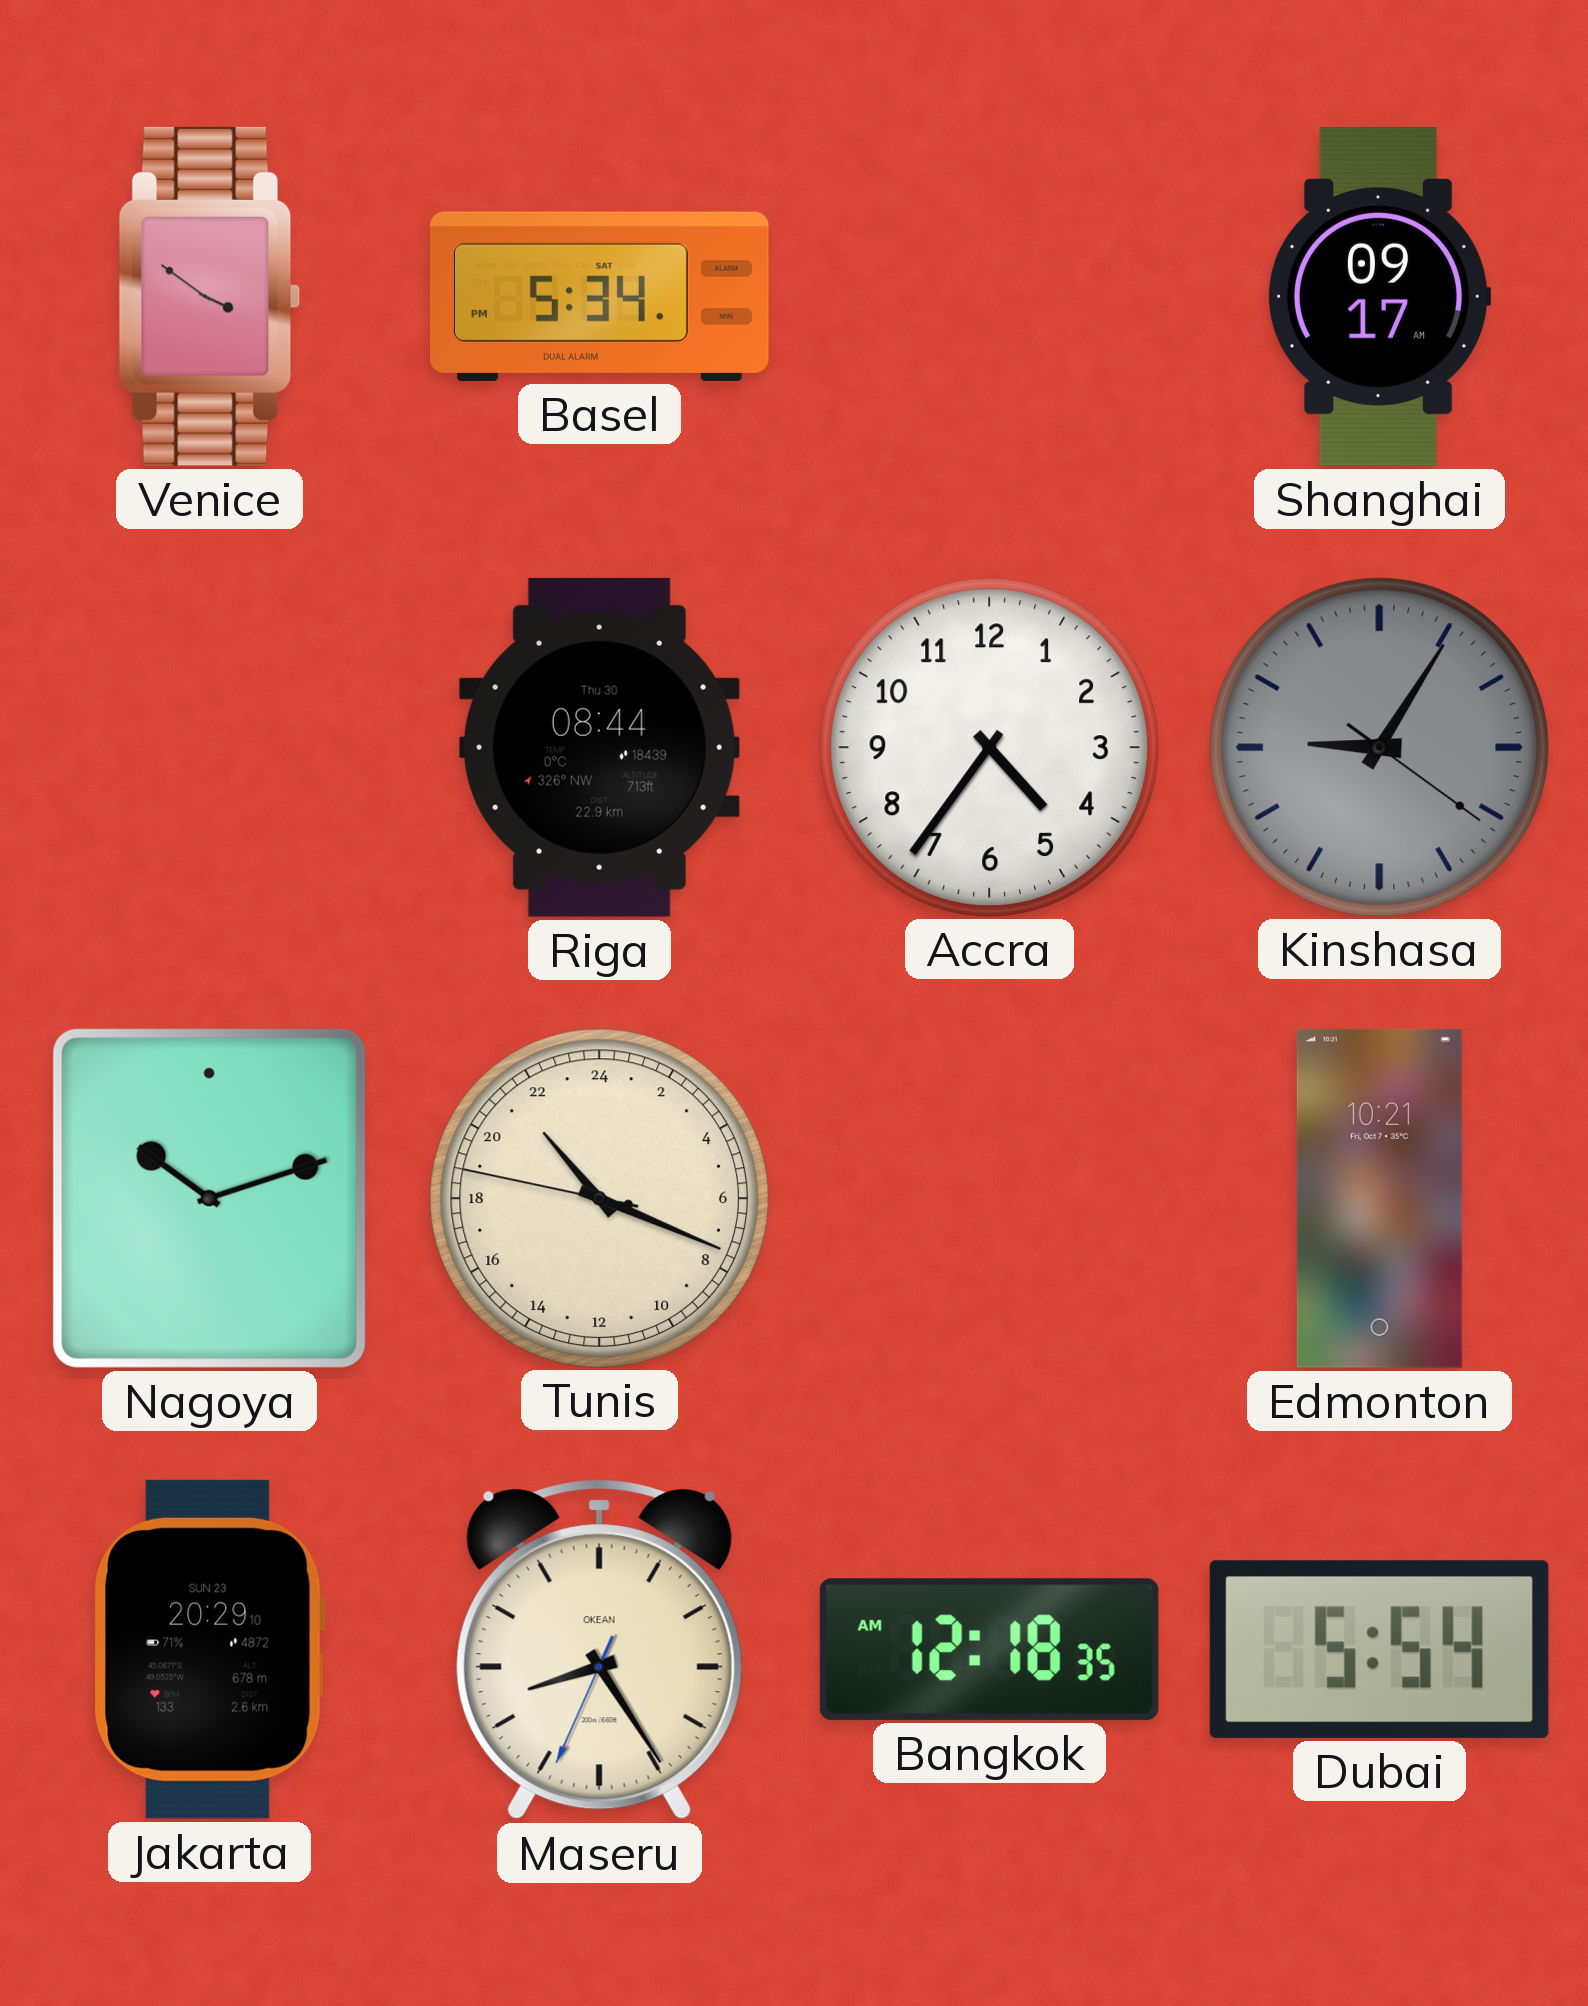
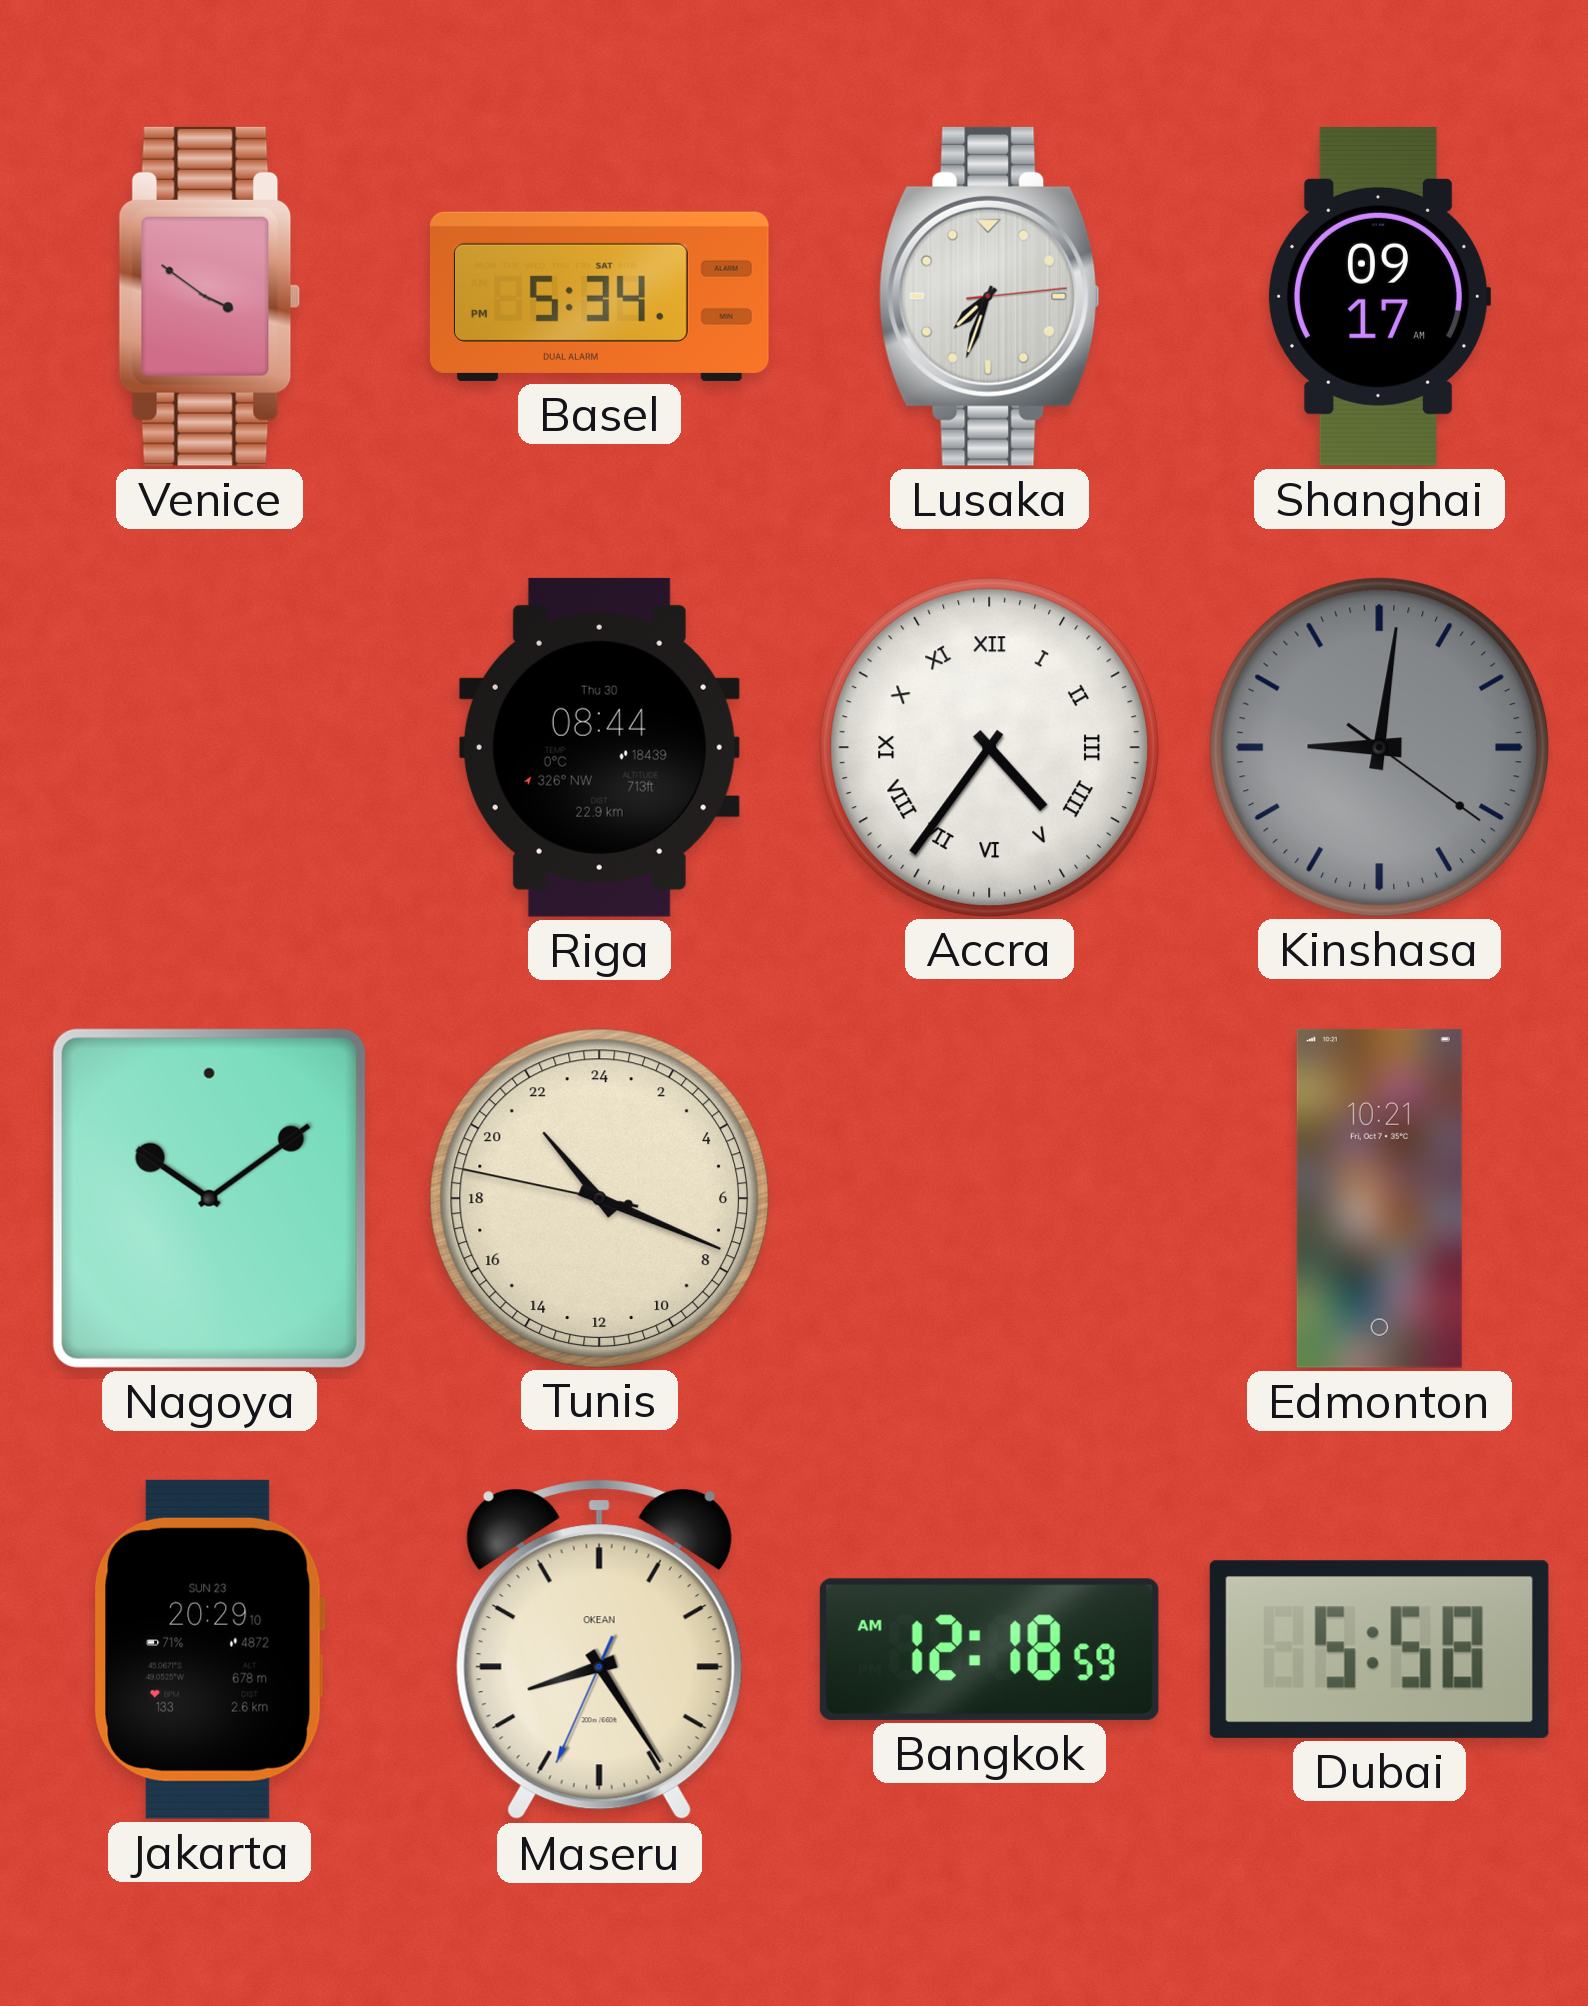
Lusaka: none -> 7:33 (989, 296)
Accra numerals: Arabic -> Roman (989, 747)
Kinshasa: 9:05 -> 9:01 (1379, 747)
Nagoya: 10:12 -> 10:09 (209, 1198)
Bangkok: 12:18:35 AM -> 12:18:59 AM (989, 1649)
Dubai: 5:54 -> 5:58 (1379, 1649)
